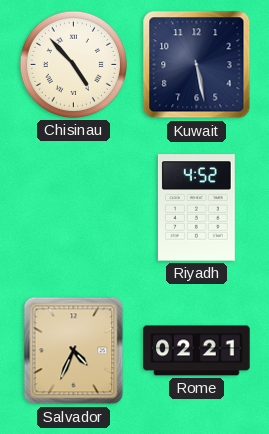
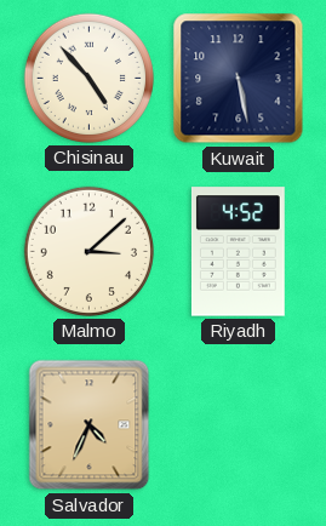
Malmo: none -> 3:08 (88, 251)
Rome: 02:21 -> none (197, 351)
